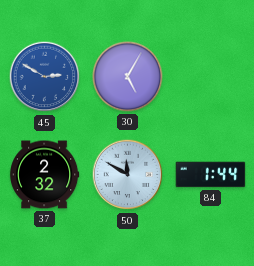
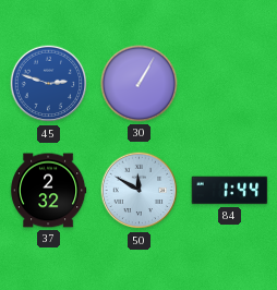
45: 2:50 -> 2:48 (49, 84)
30: 5:05 -> 1:05 (140, 84)
